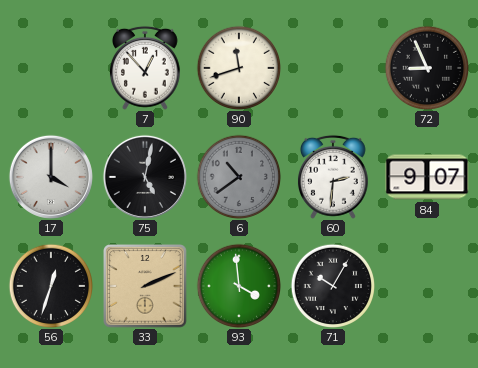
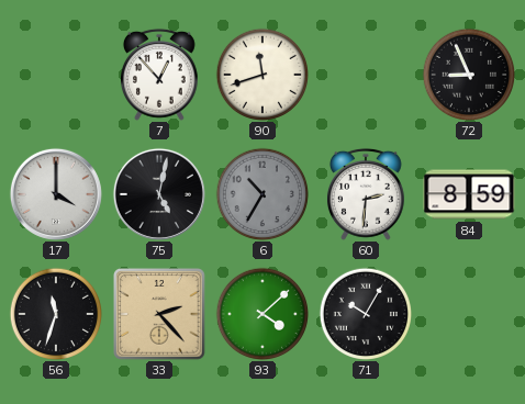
6: 10:39 -> 10:35 (261, 193)
84: 9:07 -> 8:59 (469, 194)
56: 12:33 -> 11:33 (55, 313)
33: 2:11 -> 2:23 (160, 315)
93: 3:59 -> 4:08 (261, 313)
